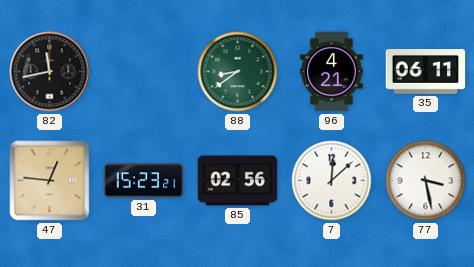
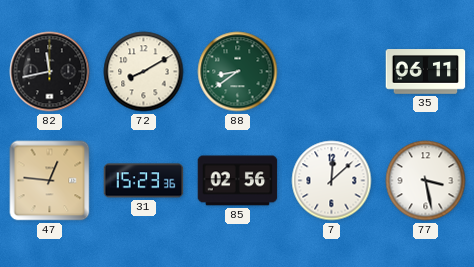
72: none -> 8:10 (144, 72)
96: 4:21 -> none (332, 72)
31: 15:23:21 -> 15:23:36 (144, 181)
